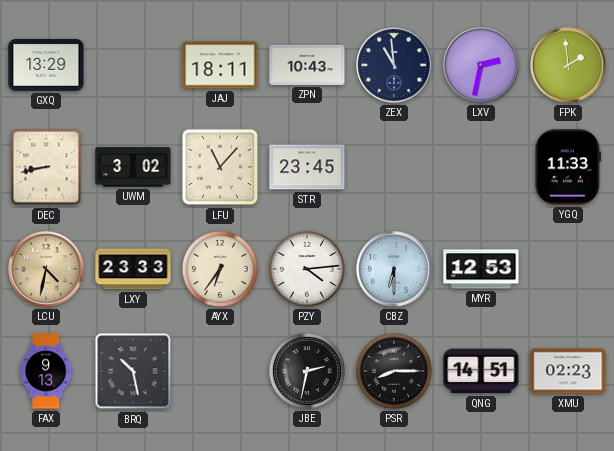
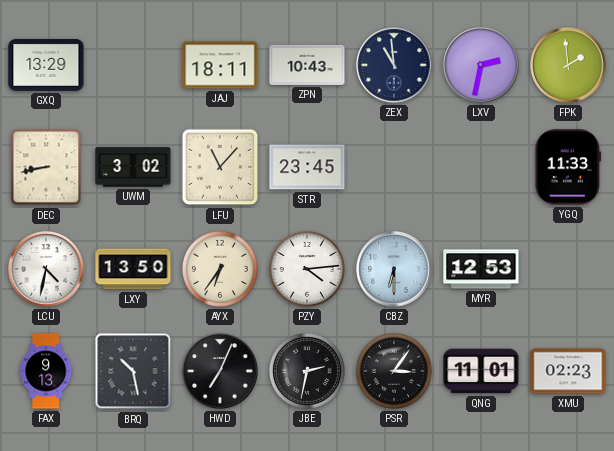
LCU dial: champagne -> white (46, 269)
LXY: 23:33 -> 13:50 (133, 269)
HWD: none -> 7:04 (220, 371)
PSR: 8:15 -> 3:06 (394, 371)
QNG: 14:51 -> 11:01 (481, 371)
